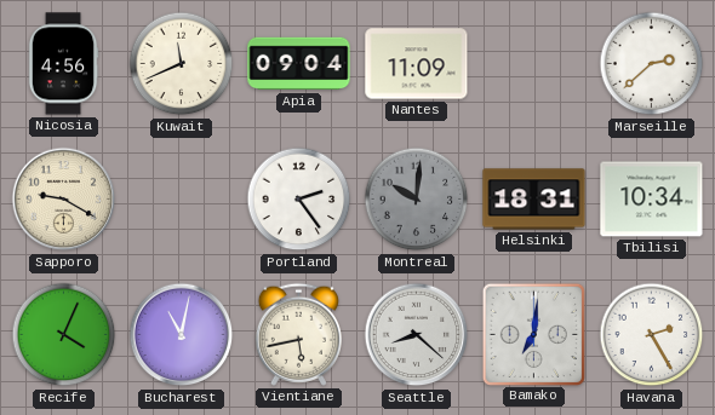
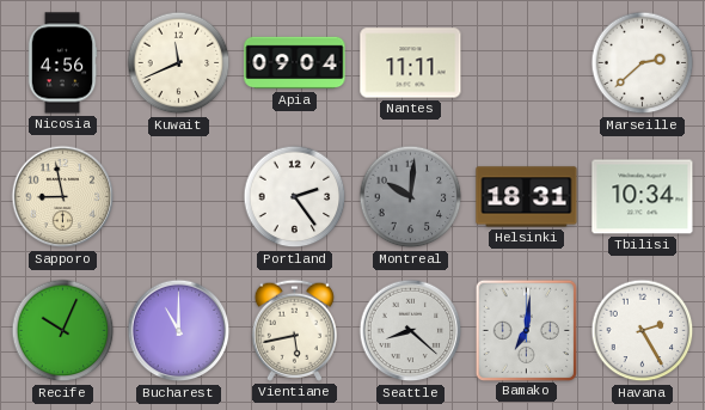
Nantes: 11:09 -> 11:11 (411, 63)
Sapporo: 9:20 -> 8:58 (63, 197)
Recife: 4:04 -> 10:04 (63, 331)
Bucharest: 11:02 -> 11:00 (179, 331)
